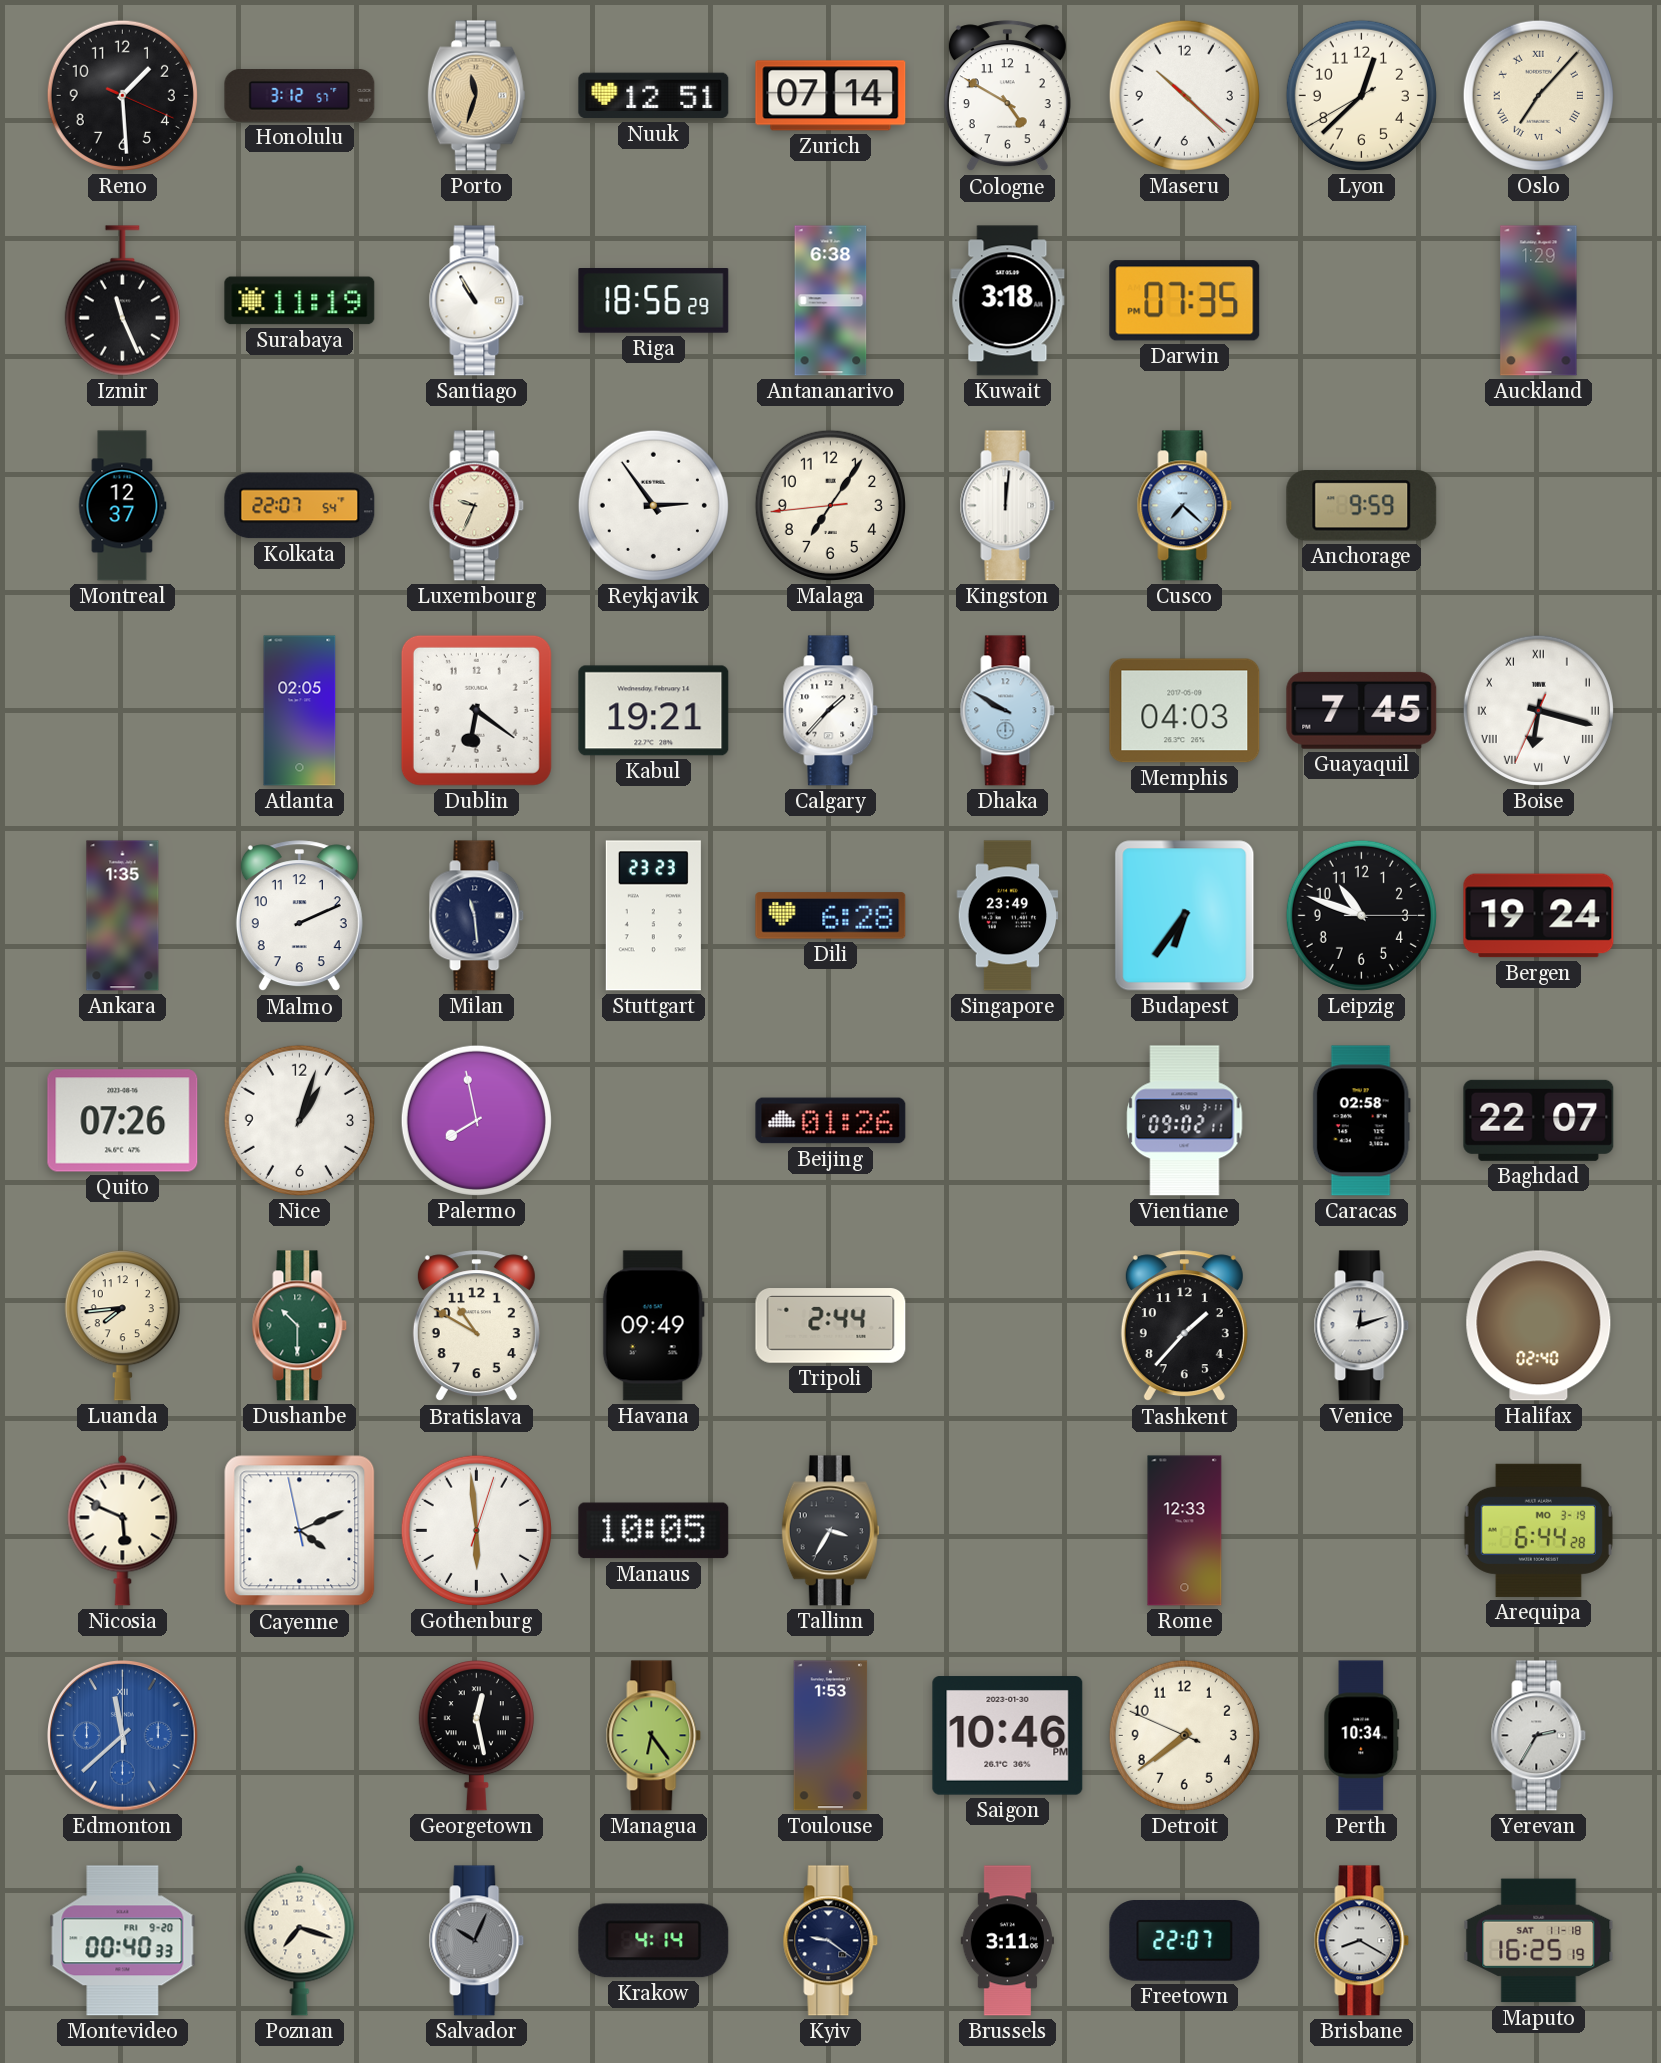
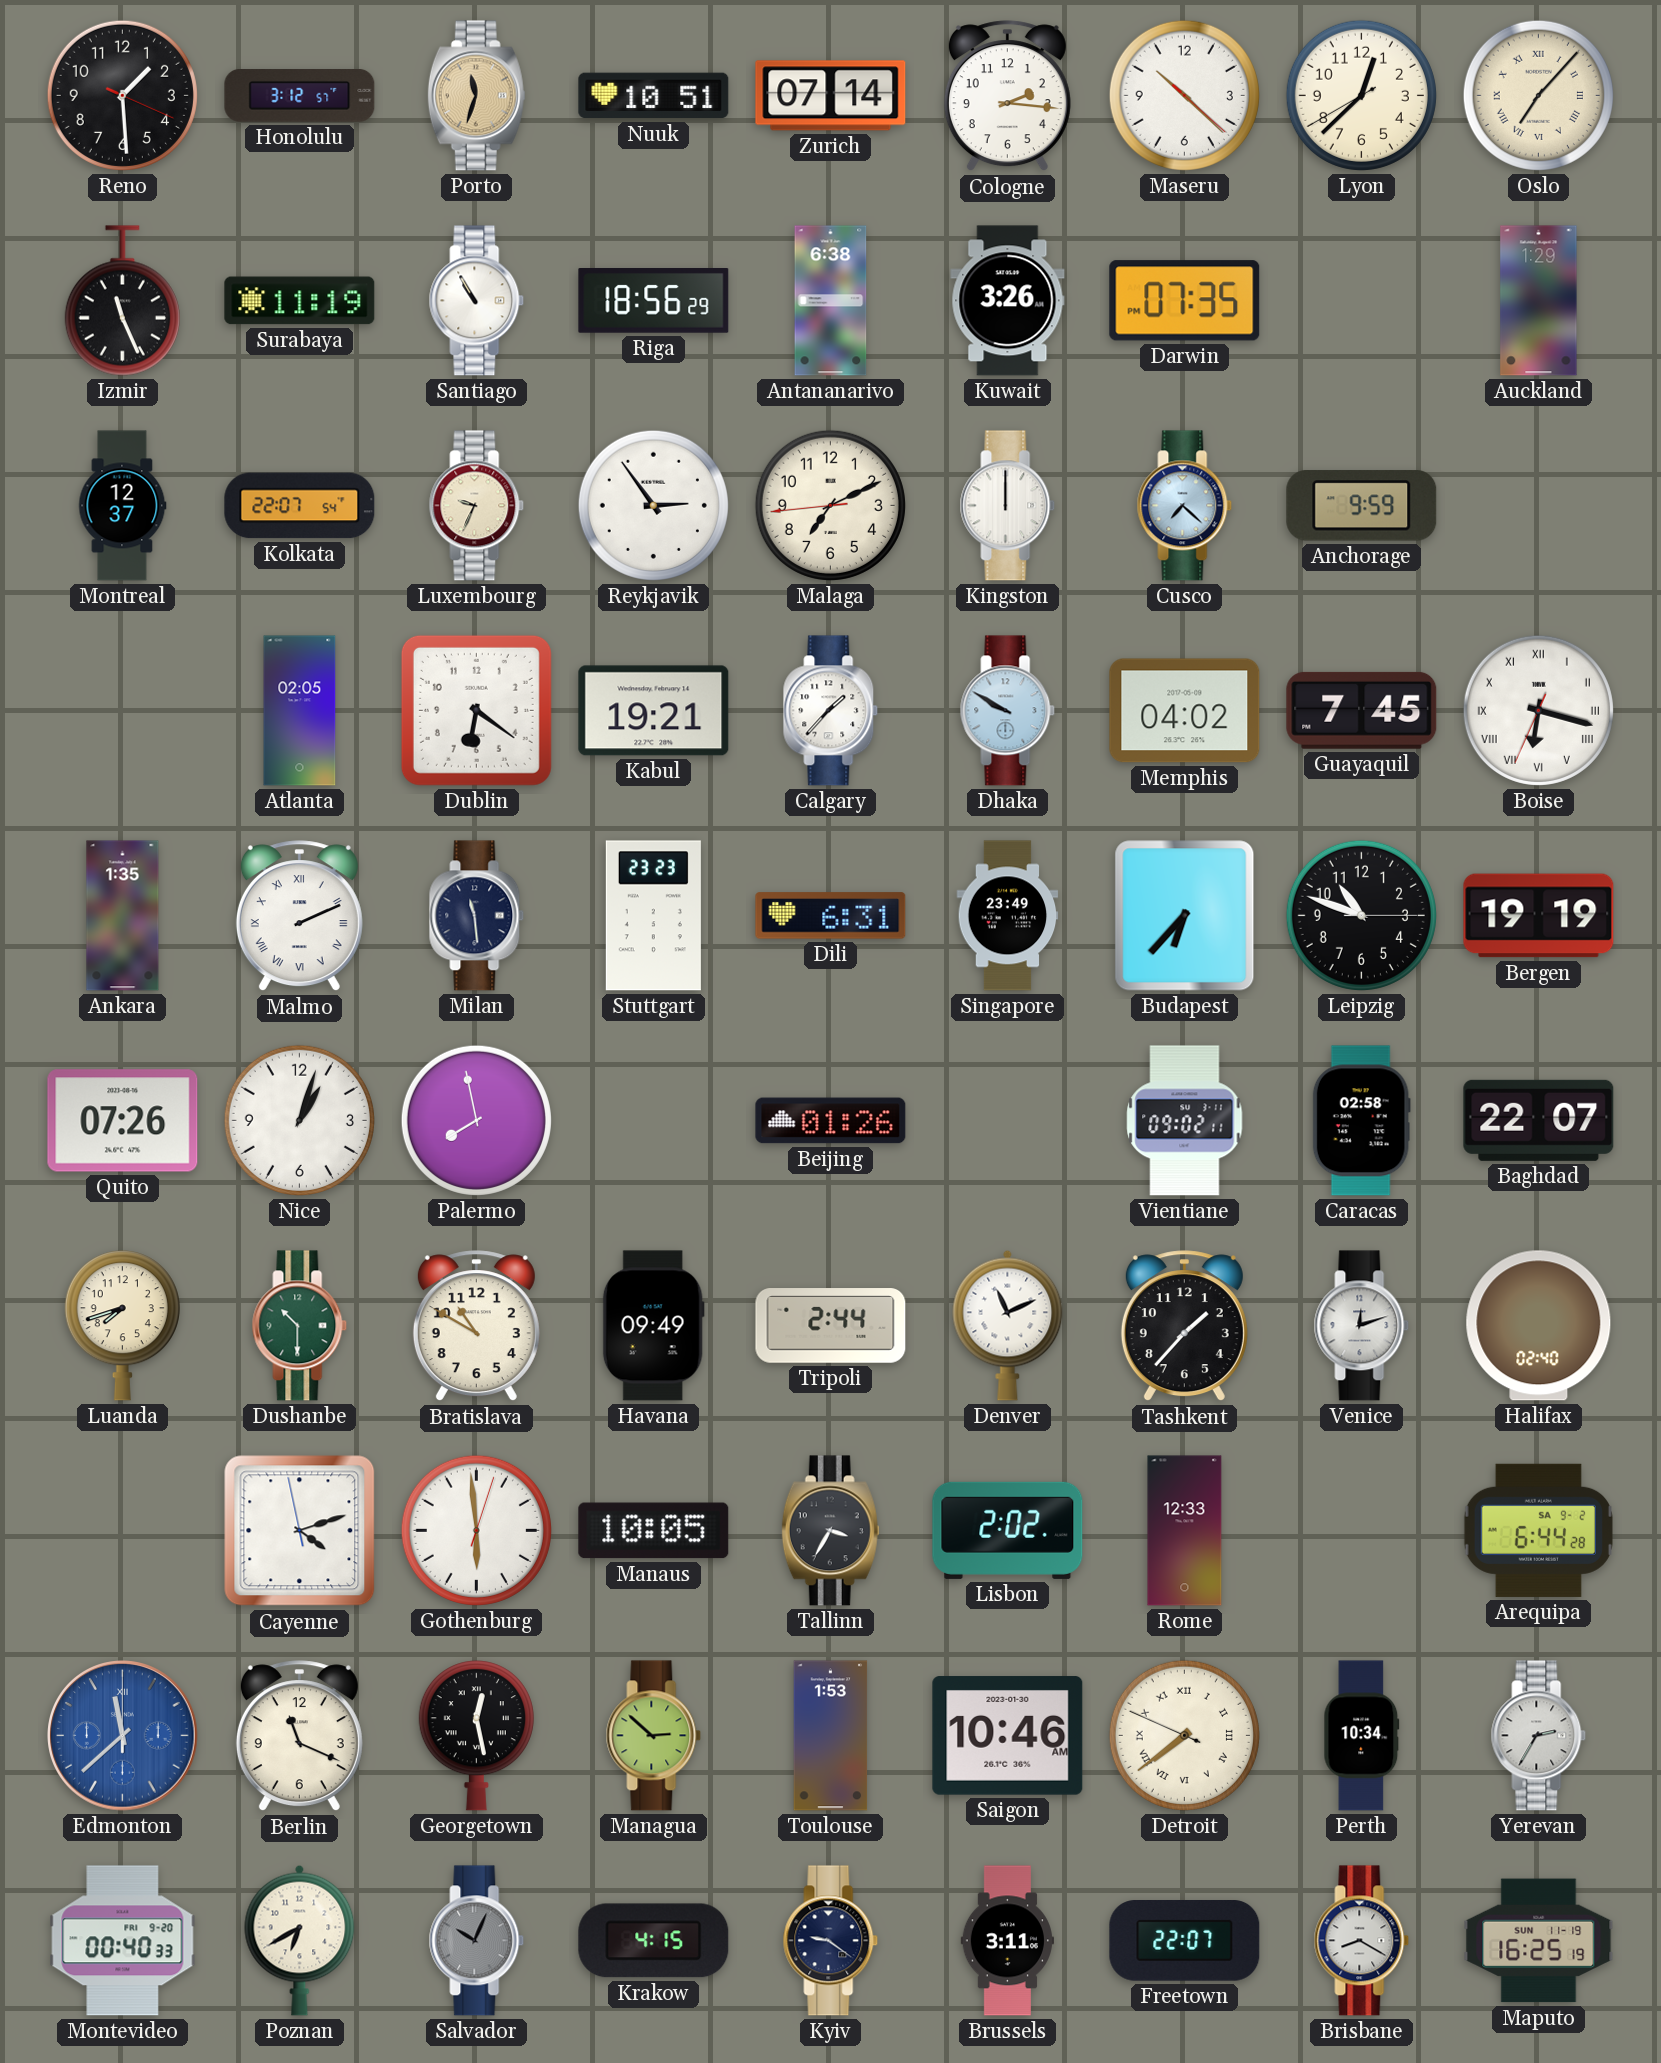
Nuuk: 12:51 -> 10:51 (654, 96)
Cologne: 4:50 -> 2:16 (1007, 96)
Kuwait: 3:18 -> 3:26 (1008, 301)
Malaga: 7:05 -> 7:10 (830, 505)
Kingston: 12:01 -> 12:00 (1008, 506)
Memphis: 04:03 -> 04:02 (1185, 711)
Malmo numerals: Arabic -> Roman (299, 916)
Dili: 6:28 -> 6:31 (831, 916)
Budapest: 6:36 -> 6:37 (1185, 916)
Bergen: 19:24 -> 19:19 (1539, 916)
Luanda: 7:44 -> 7:42 (122, 1326)
Denver: none -> 11:11 (1008, 1325)
Nicosia: 5:49 -> none (123, 1530)
Cayenne: 4:10 -> 4:11 (300, 1531)
Lisbon: none -> 2:02 (1008, 1530)
Arequipa date: MO 3-19 -> SA 9-2 (1538, 1530)
Berlin: none -> 11:19 (299, 1736)
Managua: 6:24 -> 2:52 (654, 1736)
Saigon: 10:46 PM -> 10:46 AM (1008, 1736)
Detroit numerals: Arabic -> Roman (1184, 1735)
Poznan: 7:18 -> 6:40 (300, 1940)
Krakow: 4:14 -> 4:15 (654, 1941)
Maputo date: SAT 11-18 -> SUN 11-19 (1539, 1941)
